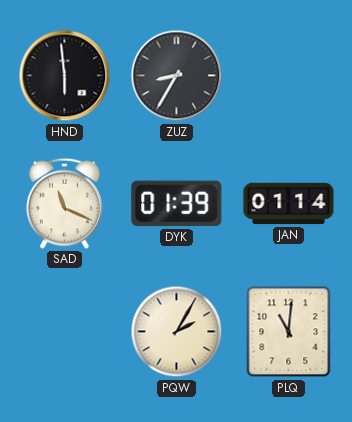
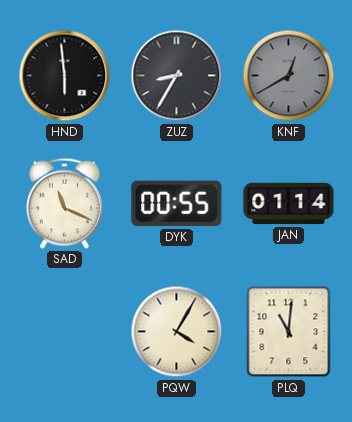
KNF: none -> 12:40 (289, 76)
DYK: 01:39 -> 00:55 (177, 204)
PQW: 2:05 -> 4:05 (177, 332)
